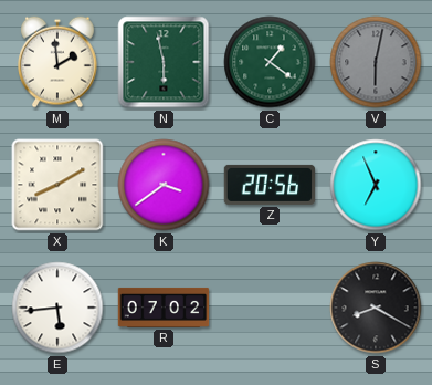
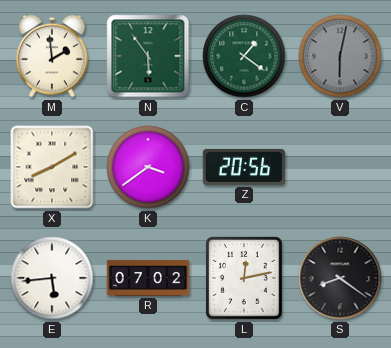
N: 5:58 -> 5:54 (148, 56)
Y: 6:56 -> none (376, 185)
L: none -> 12:13 (244, 278)
S: 8:20 -> 8:21 (340, 278)
